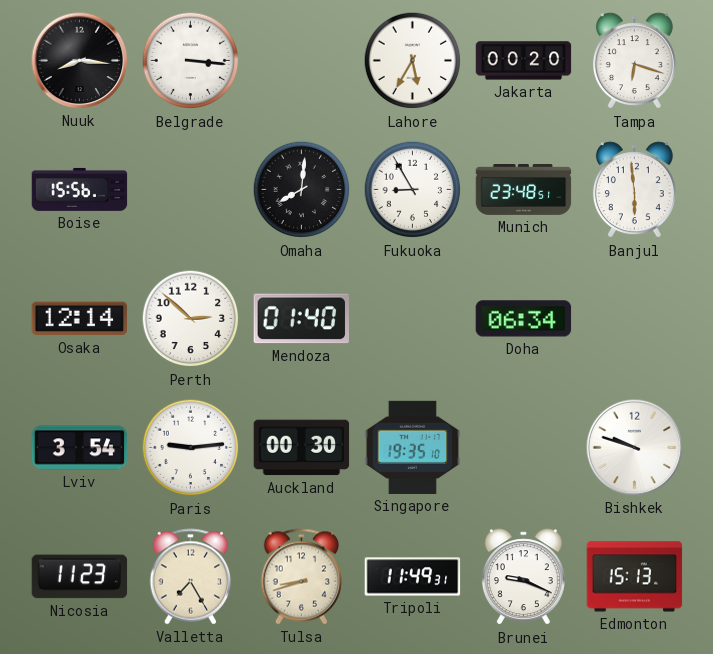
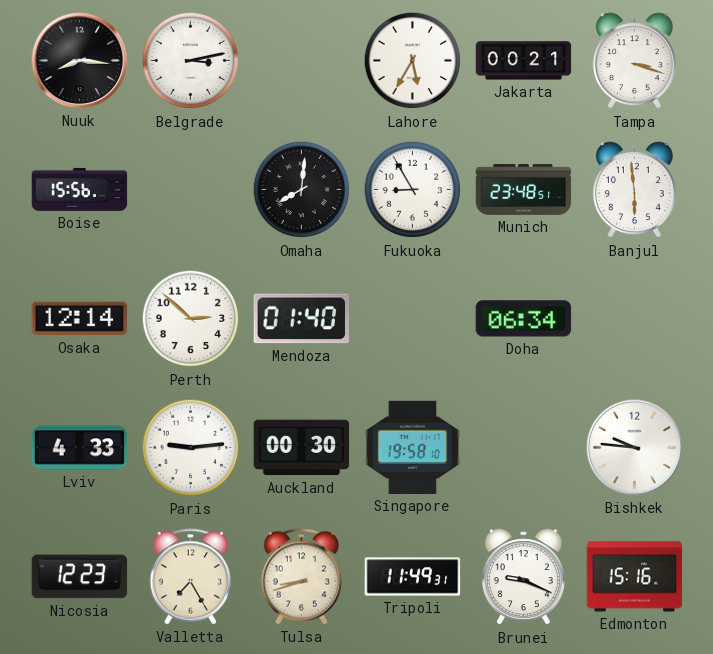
Belgrade: 3:16 -> 3:13 (191, 61)
Jakarta: 00:20 -> 00:21 (524, 61)
Tampa: 6:18 -> 3:18 (634, 61)
Lviv: 3:54 -> 4:33 (80, 448)
Singapore: 19:35 -> 19:58 (413, 447)
Bishkek: 9:48 -> 9:46 (635, 448)
Nicosia: 11:23 -> 12:23 (80, 577)
Edmonton: 15:13 -> 15:16 (635, 577)
